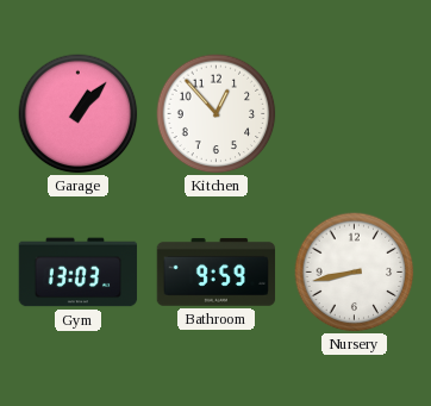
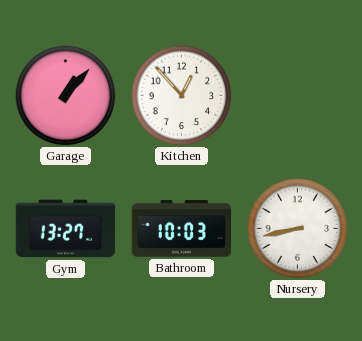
Gym: 13:03 -> 13:27 (66, 229)
Bathroom: 9:59 -> 10:03 (182, 228)
